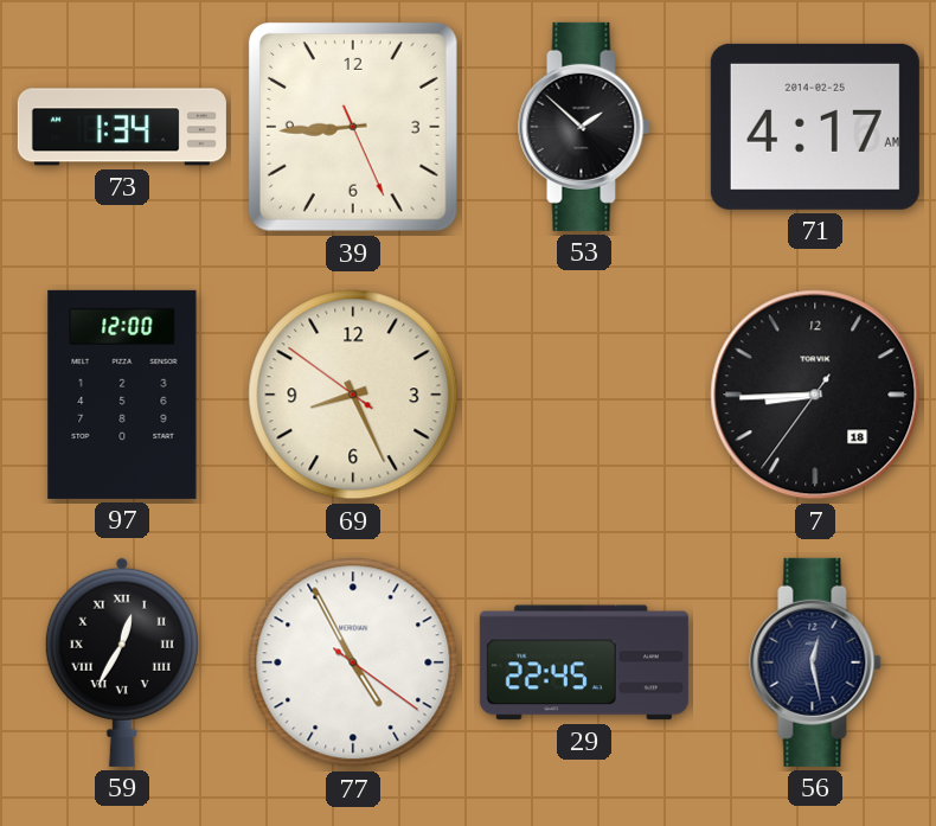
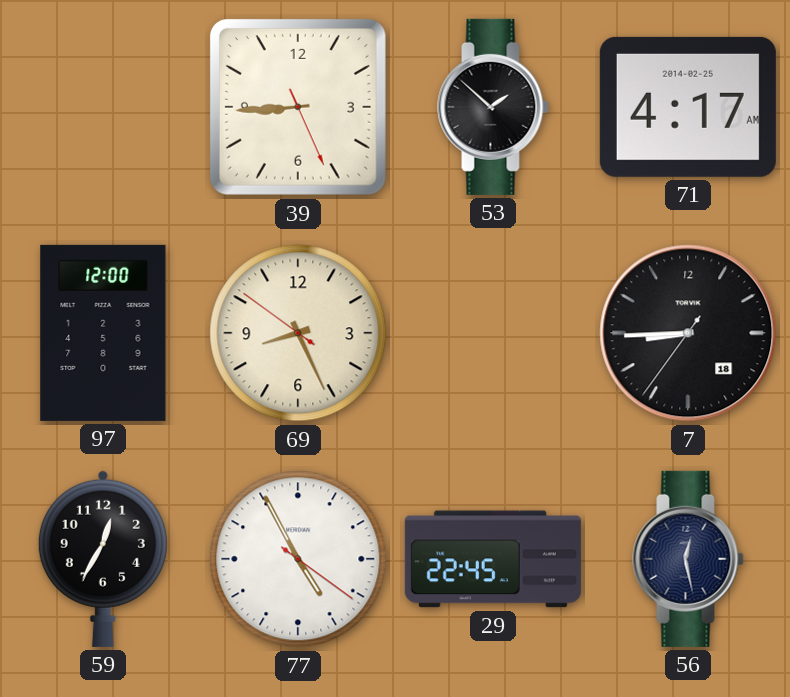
73: 1:34 -> none (122, 127)
59 numerals: Roman -> Arabic (103, 559)
